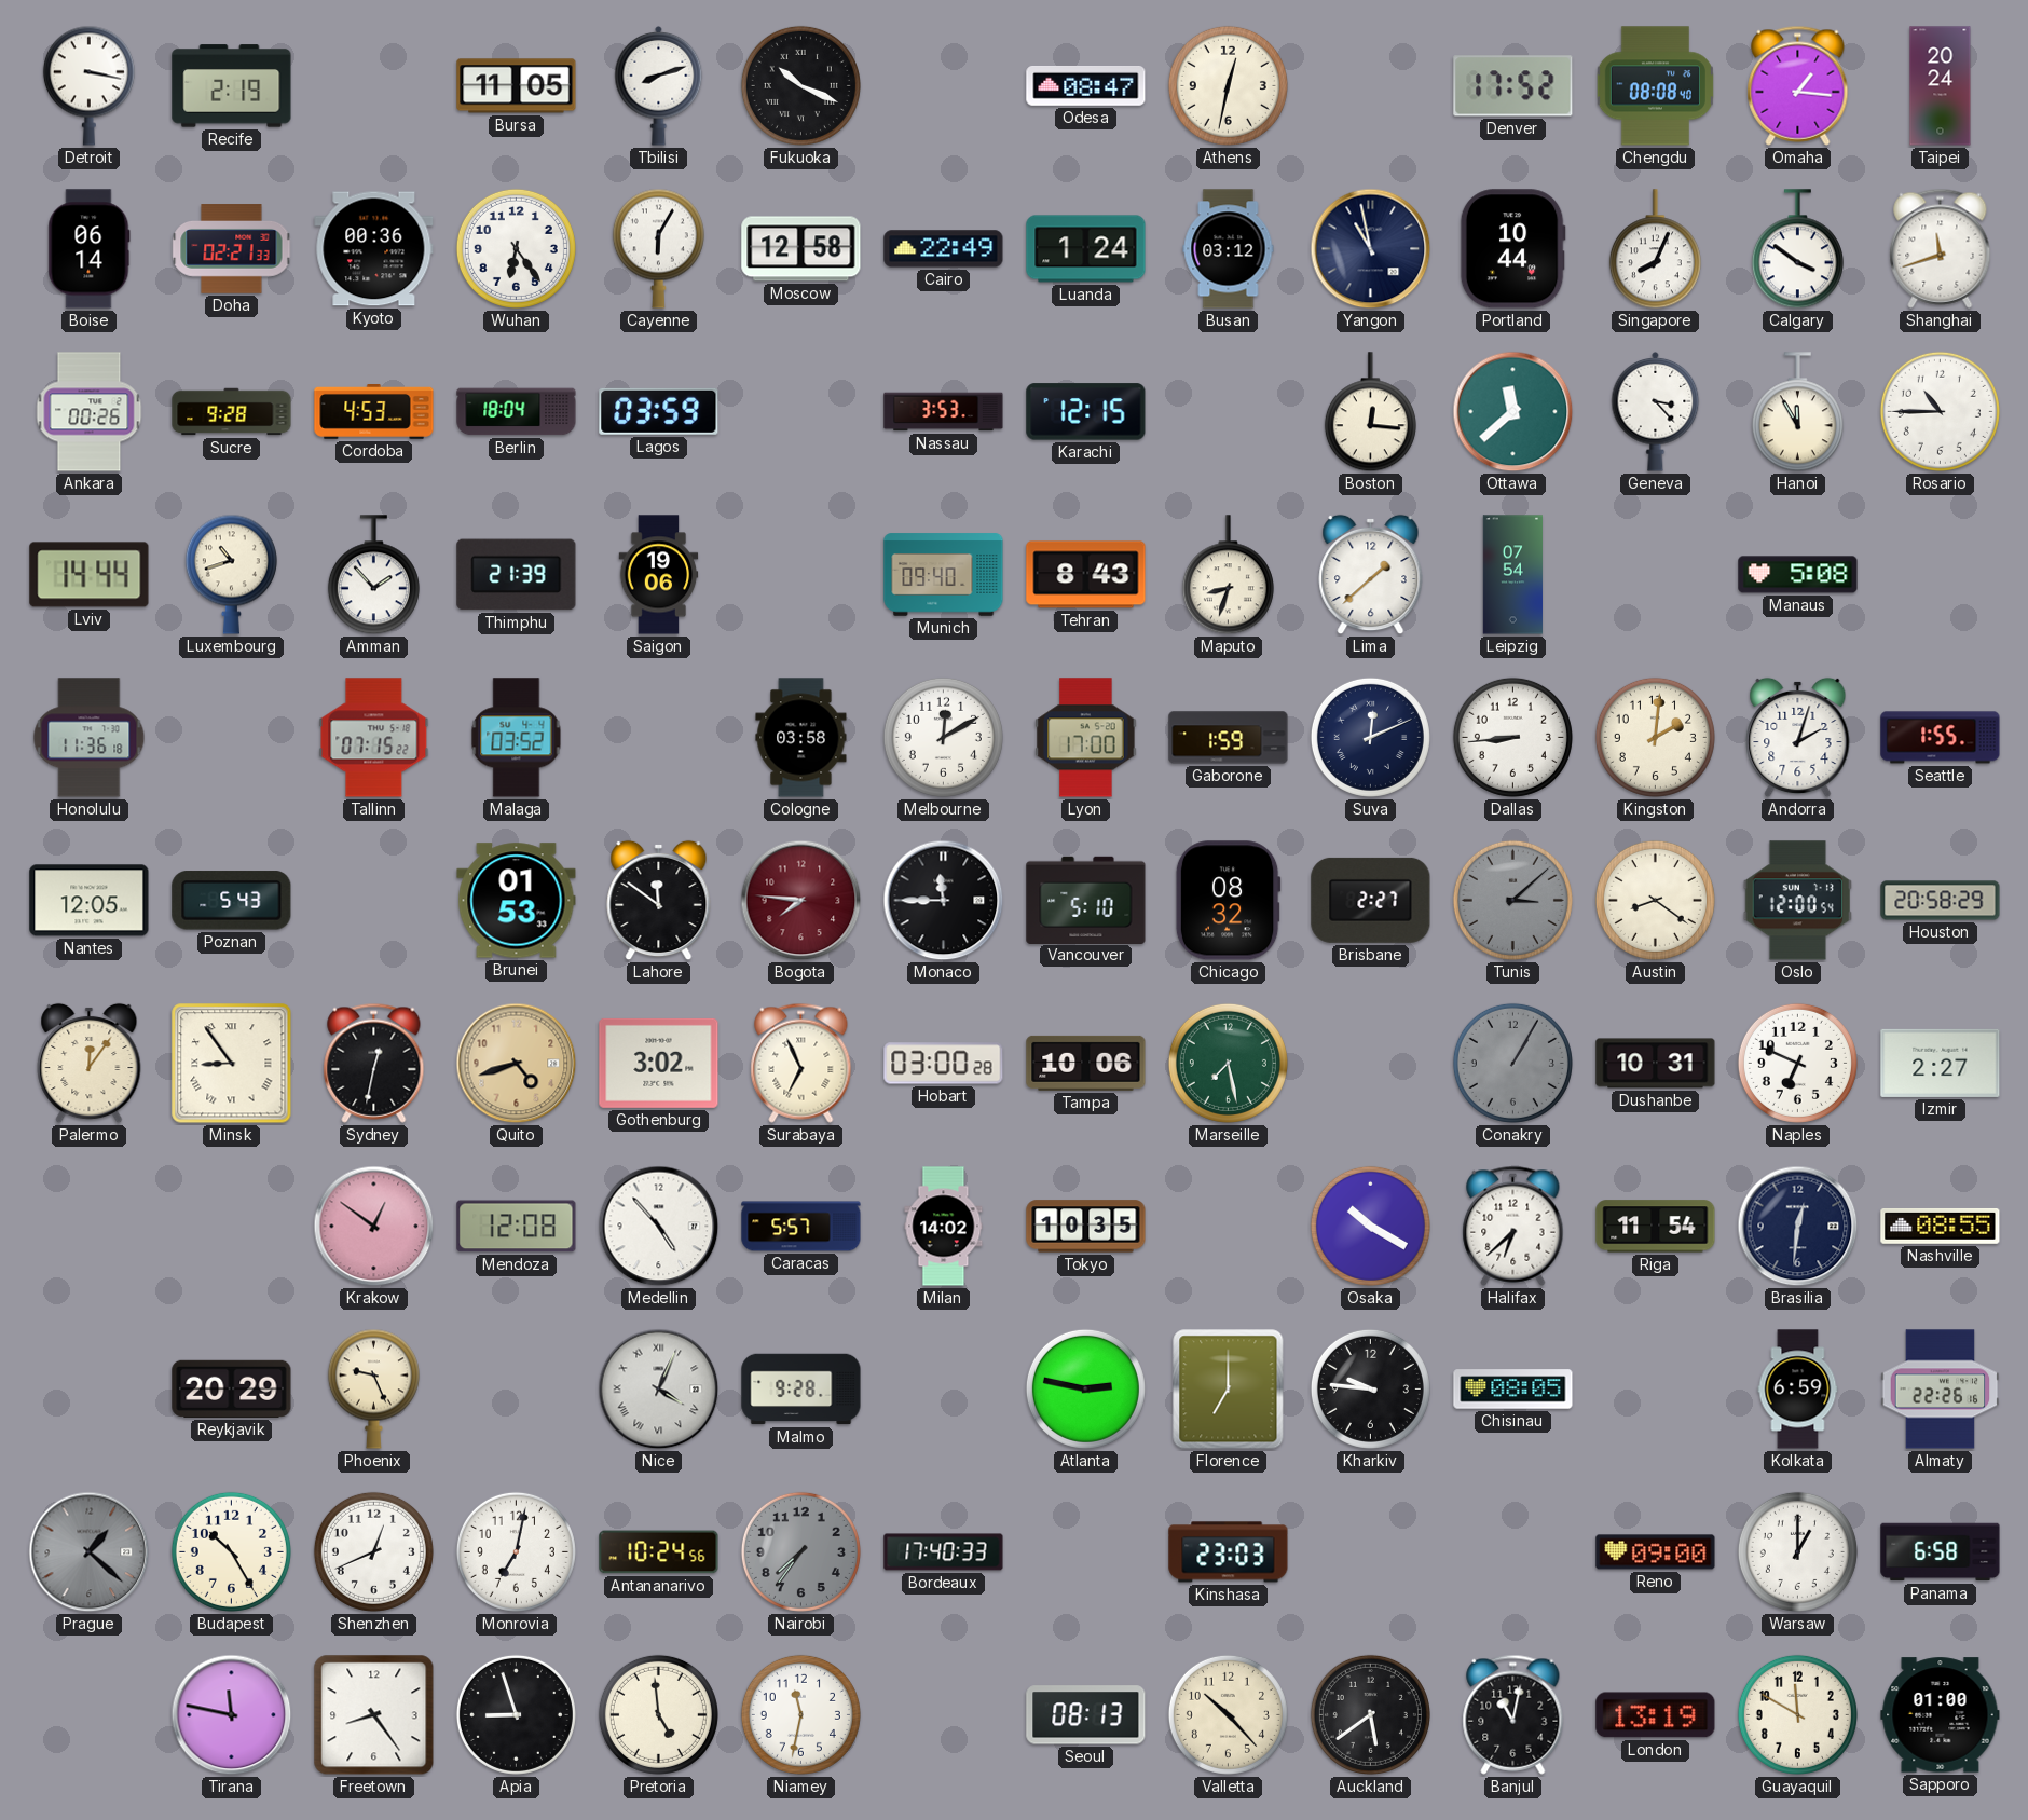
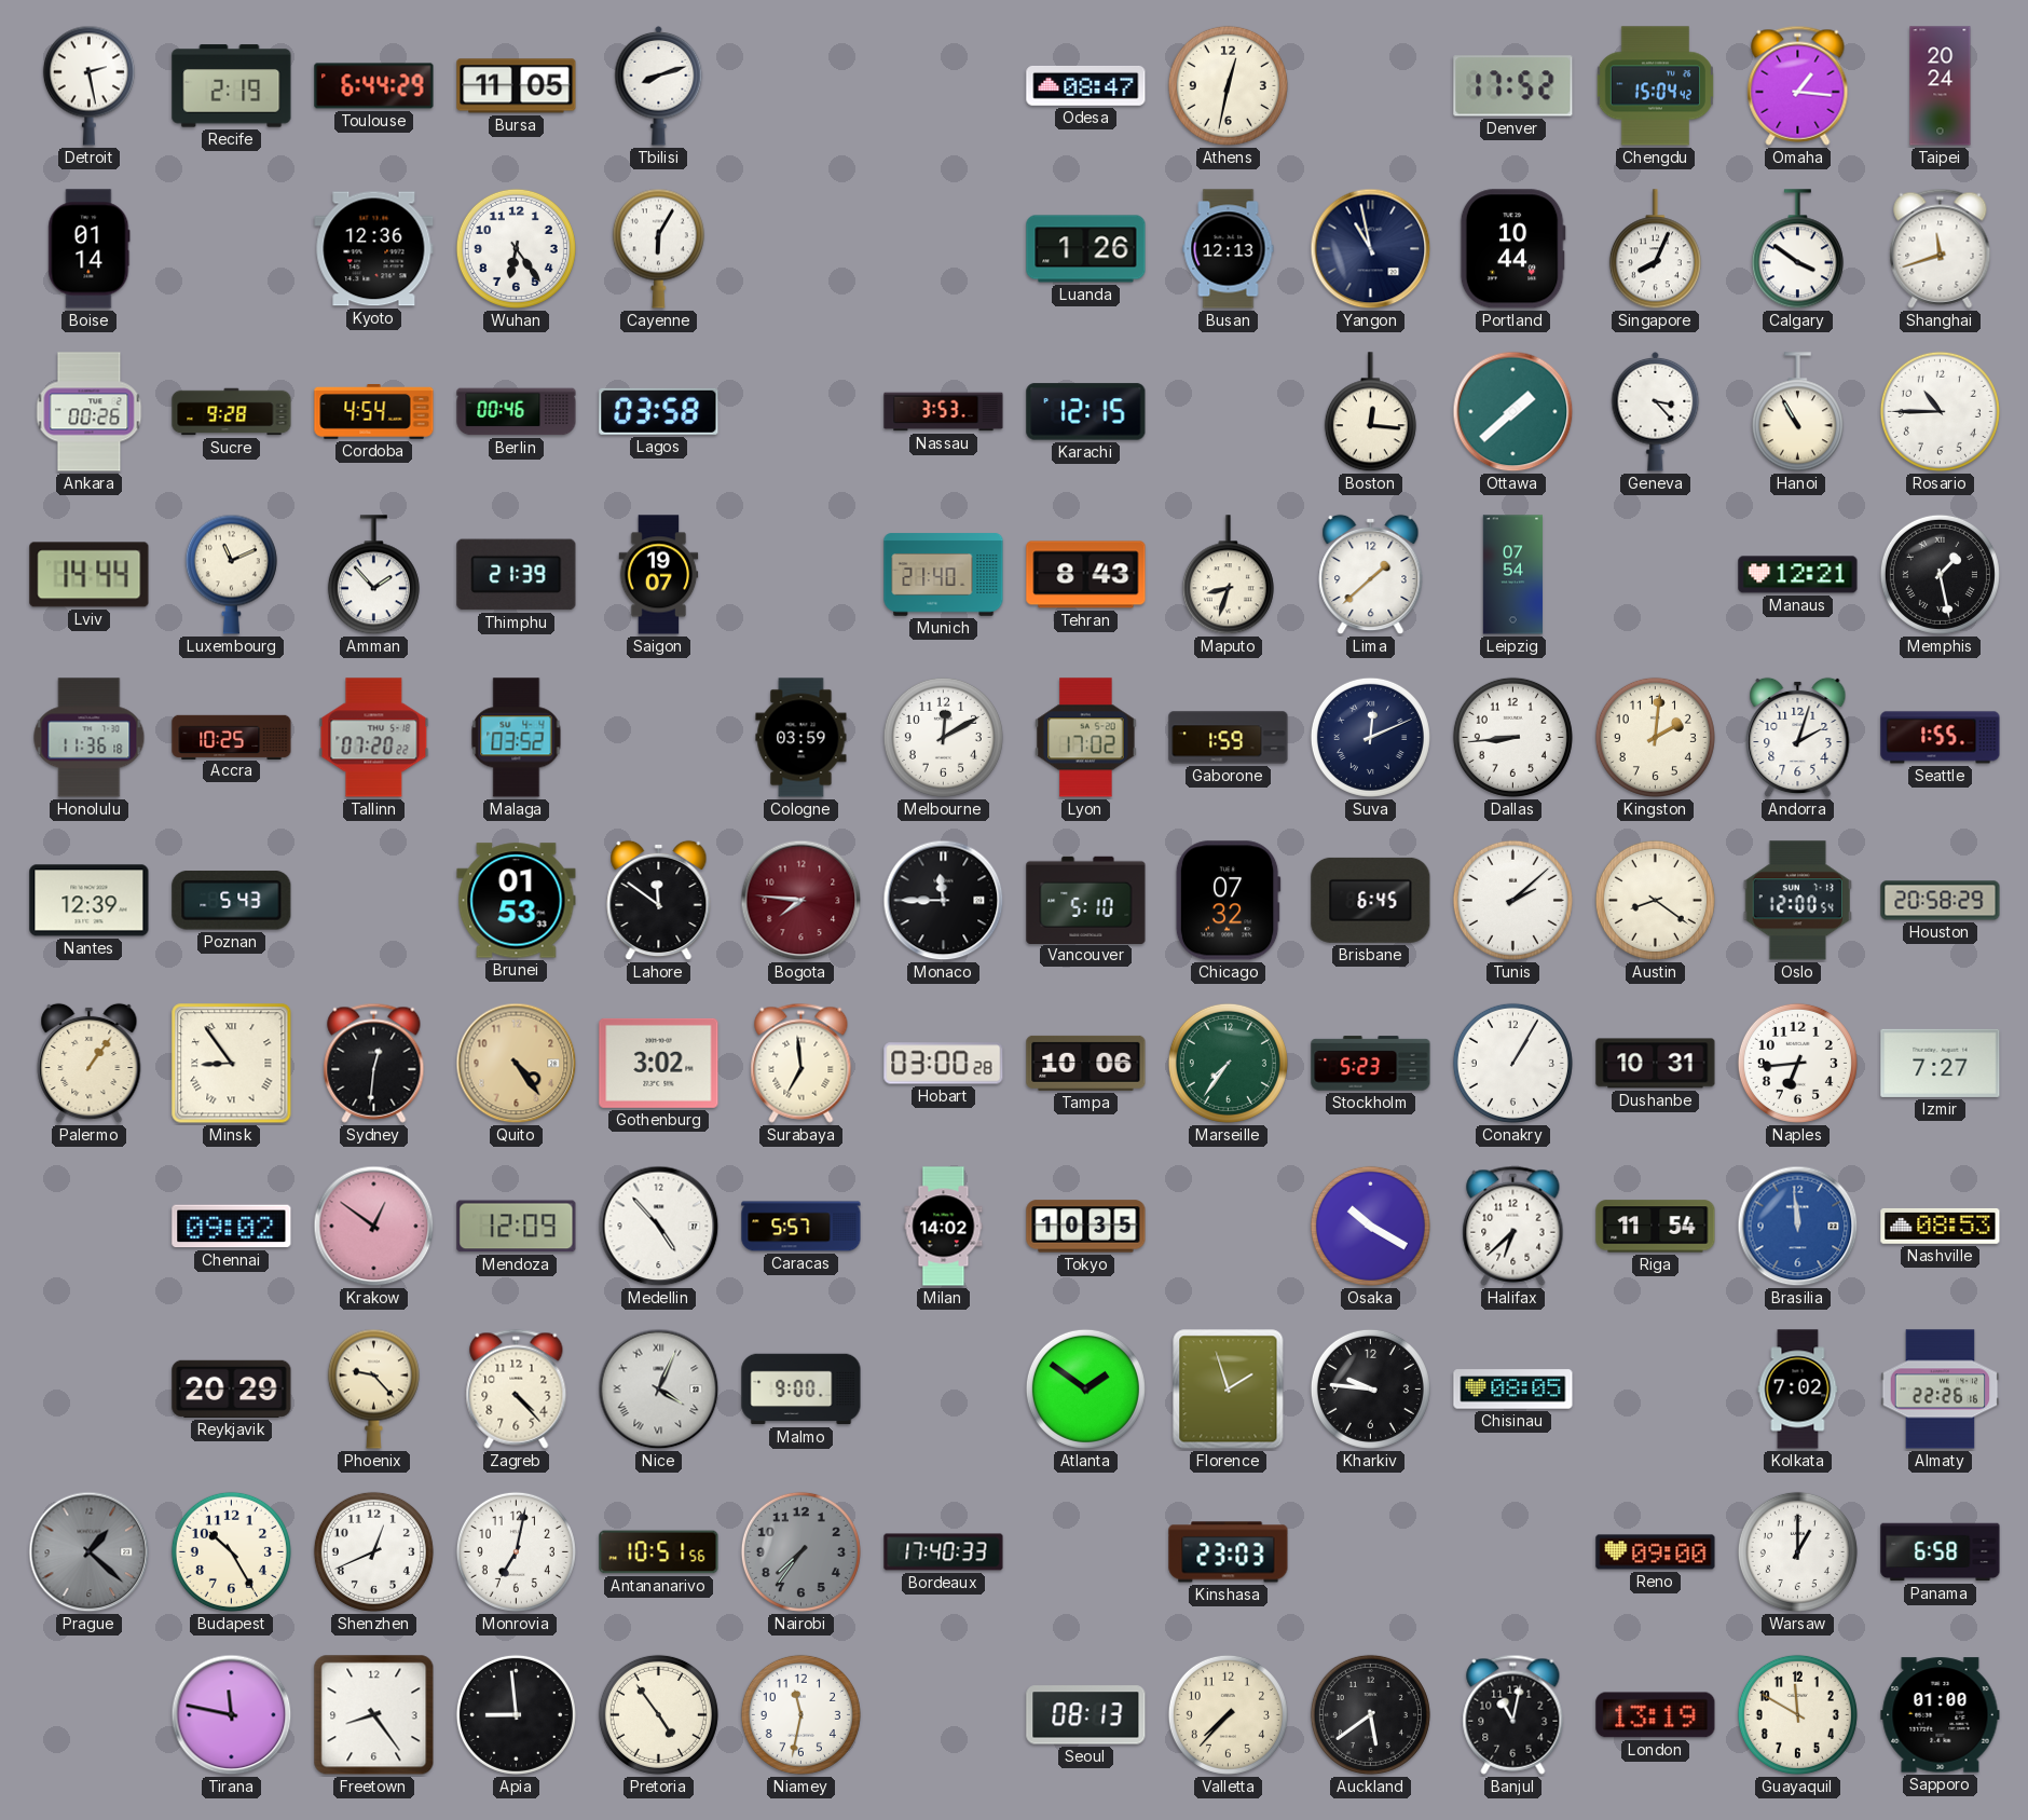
Detroit: 3:17 -> 2:28 (88, 85)
Toulouse: none -> 6:44 (374, 86)
Fukuoka: 10:19 -> none (800, 85)
Chengdu: 08:08 -> 15:04 (1655, 86)
Boise: 06:14 -> 01:14 (90, 249)
Doha: 02:21 -> none (232, 249)
Kyoto: 00:36 -> 12:36 (374, 249)
Moscow: 12:58 -> none (801, 249)
Cairo: 22:49 -> none (944, 249)
Luanda: 1:24 -> 1:26 (1086, 249)
Busan: 03:12 -> 12:13 (1229, 249)
Cordoba: 4:53 -> 4:54 (374, 412)
Berlin: 18:04 -> 00:46 (517, 412)
Lagos: 03:59 -> 03:58 (659, 411)
Ottawa: 11:38 -> 1:38 (1513, 412)
Hanoi: 11:55 -> 10:55 (1797, 412)
Luxembourg: 10:42 -> 11:11 (231, 574)
Saigon: 19:06 -> 19:07 (659, 575)
Munich: 09:40 -> 21:40 (944, 575)
Manaus: 5:08 -> 12:21 (1798, 575)
Memphis: none -> 1:28 (1940, 574)
Accra: none -> 10:25 (232, 737)
Tallinn: 07:15 -> 07:20 (374, 738)
Cologne: 03:58 -> 03:59 (801, 738)
Lyon: 17:00 -> 17:02 (1086, 738)
Nantes: 12:05 -> 12:39 (90, 901)
Chicago: 08:32 -> 07:32 (1228, 901)
Brisbane: 2:27 -> 6:45 (1371, 900)
Tunis: 3:08 -> 2:08 (1512, 900)
Tunis dial: grey -> white (1512, 900)
Palermo: 12:06 -> 1:06 (90, 1064)
Sydney: 12:32 -> 12:31 (374, 1063)
Quito: 4:42 -> 4:24 (517, 1064)
Surabaya: 6:56 -> 6:59 (801, 1063)
Marseille: 7:28 -> 7:36 (1228, 1063)
Stockholm: none -> 5:23 (1371, 1064)
Conakry dial: grey -> white (1512, 1063)
Naples: 6:49 -> 6:44 (1797, 1063)
Izmir: 2:27 -> 7:27 (1941, 1063)
Chennai: none -> 09:02 (232, 1227)
Mendoza: 12:08 -> 12:09 (517, 1227)
Brasilia: 12:31 -> 11:59 (1798, 1227)
Brasilia dial: navy -> blue (1798, 1227)
Nashville: 08:55 -> 08:53 (1941, 1226)
Phoenix: 9:26 -> 9:23 (373, 1388)
Zagreb: none -> 4:23 (517, 1388)
Malmo: 9:28 -> 9:00 (801, 1390)
Atlanta: 2:47 -> 1:51 (1085, 1388)
Florence: 7:00 -> 1:57 (1229, 1390)
Kolkata: 6:59 -> 7:02 (1798, 1390)
Antananarivo: 10:24 -> 10:51 (659, 1552)
Apia: 8:57 -> 8:59 (516, 1714)
Pretoria: 4:59 -> 4:54 (658, 1714)
Valletta: 10:23 -> 7:37 (1228, 1714)
